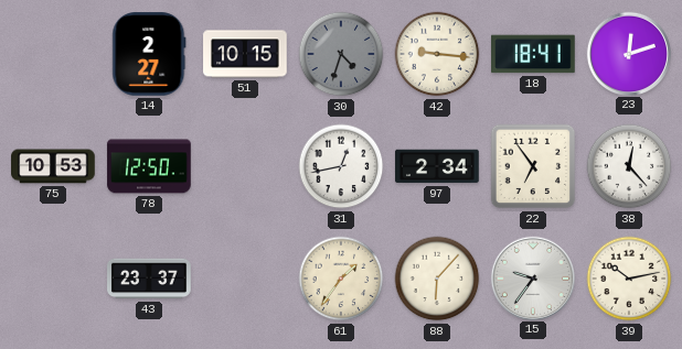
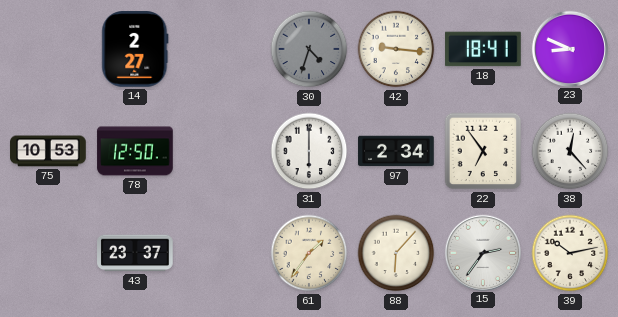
51: 10:15 -> none (245, 54)
23: 12:12 -> 8:49 (569, 48)
31: 12:43 -> 6:00 (309, 151)
15: 9:36 -> 2:36 (482, 252)
